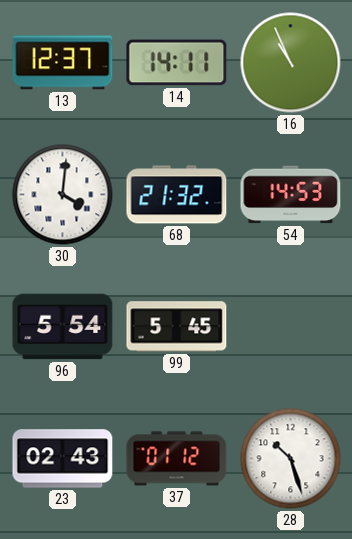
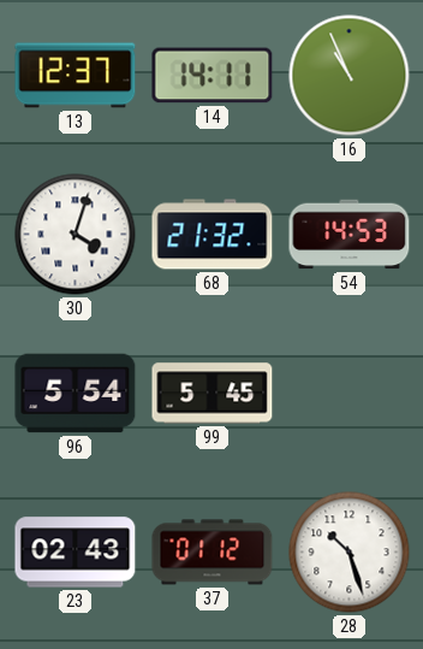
30: 4:01 -> 4:03 (76, 235)
